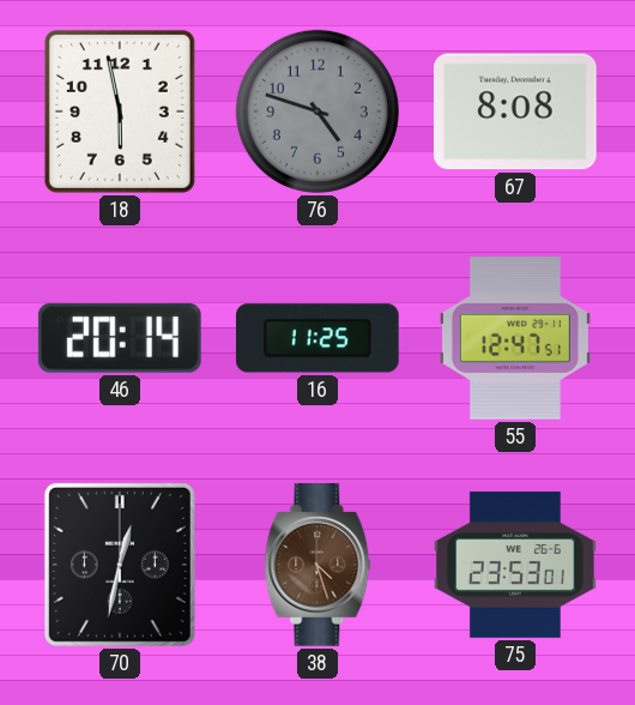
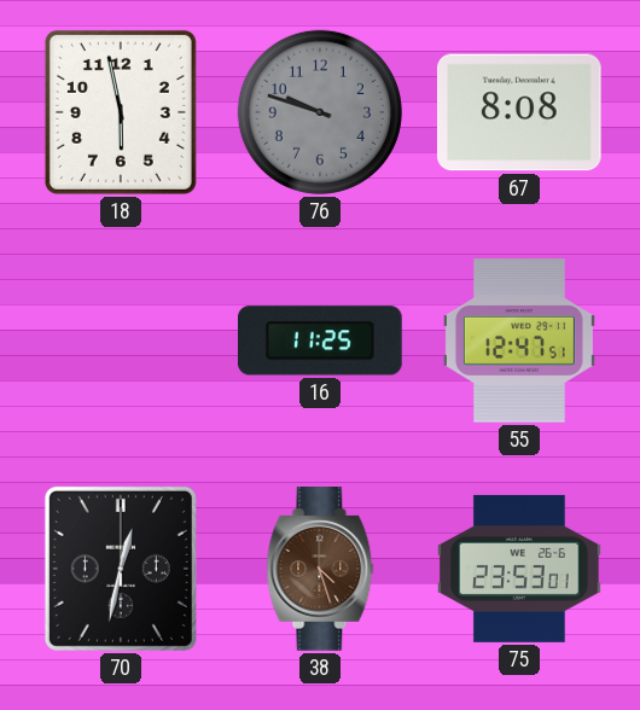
76: 4:48 -> 9:48 (320, 112)
46: 20:14 -> none (120, 338)
